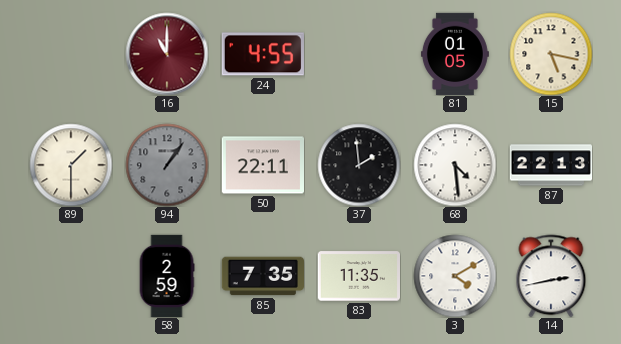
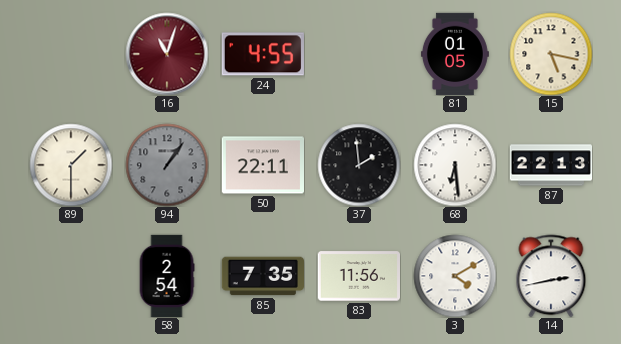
16: 11:00 -> 11:03 (167, 54)
68: 4:29 -> 6:29 (455, 165)
58: 2:59 -> 2:54 (167, 276)
83: 11:35 -> 11:56 (358, 276)
